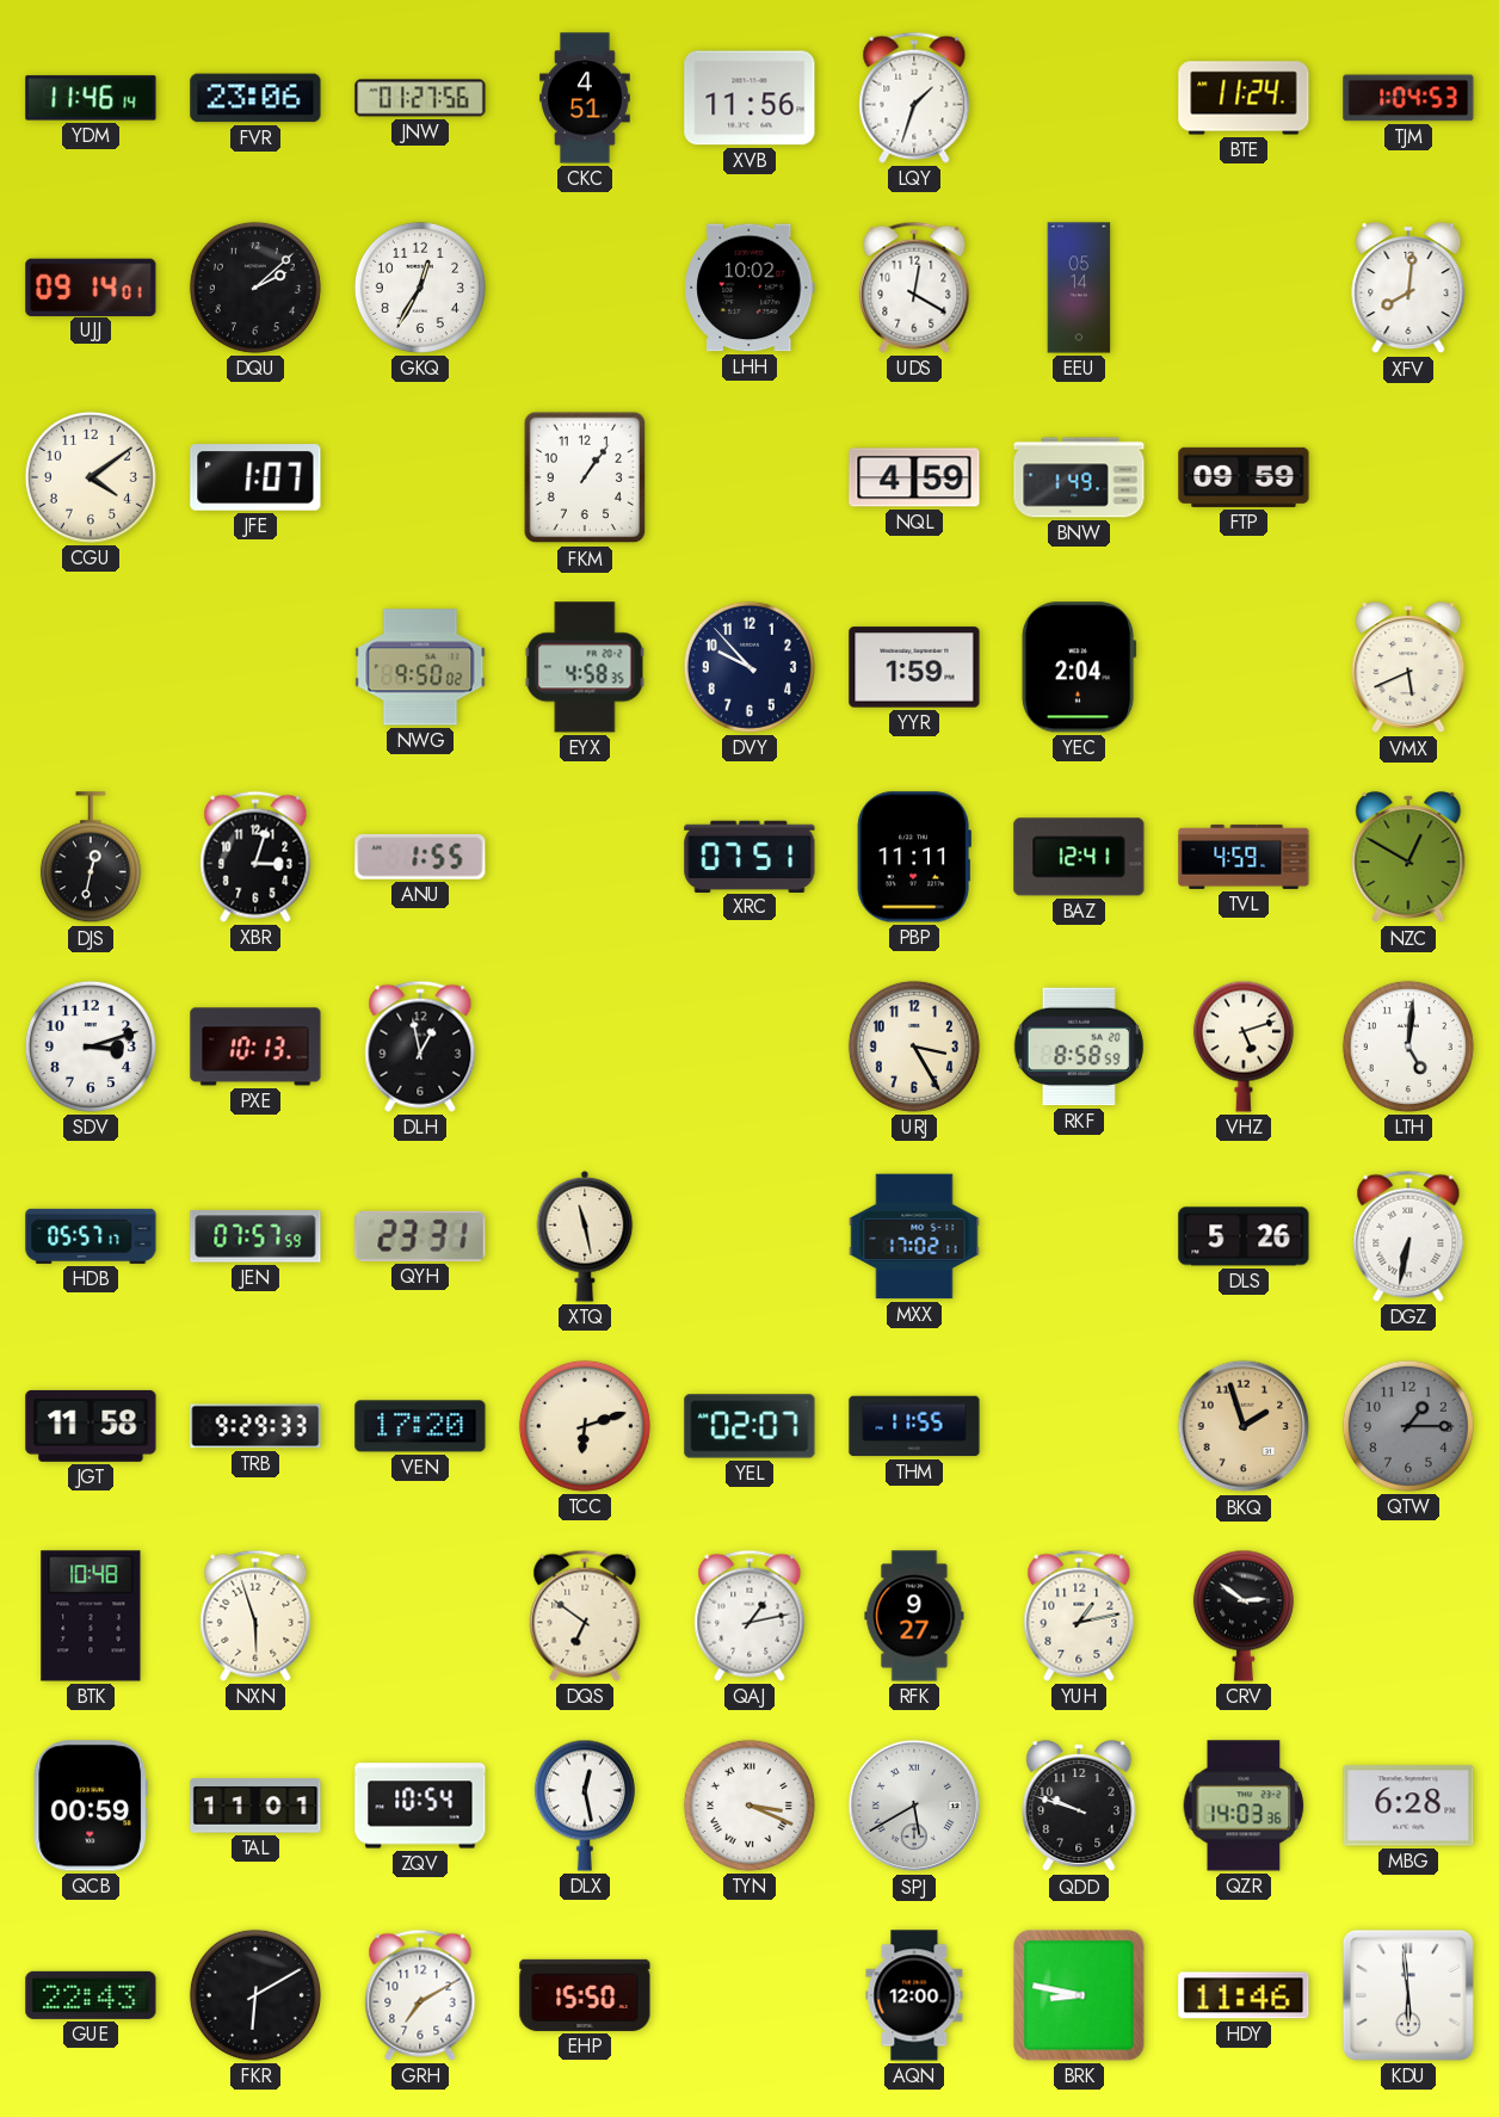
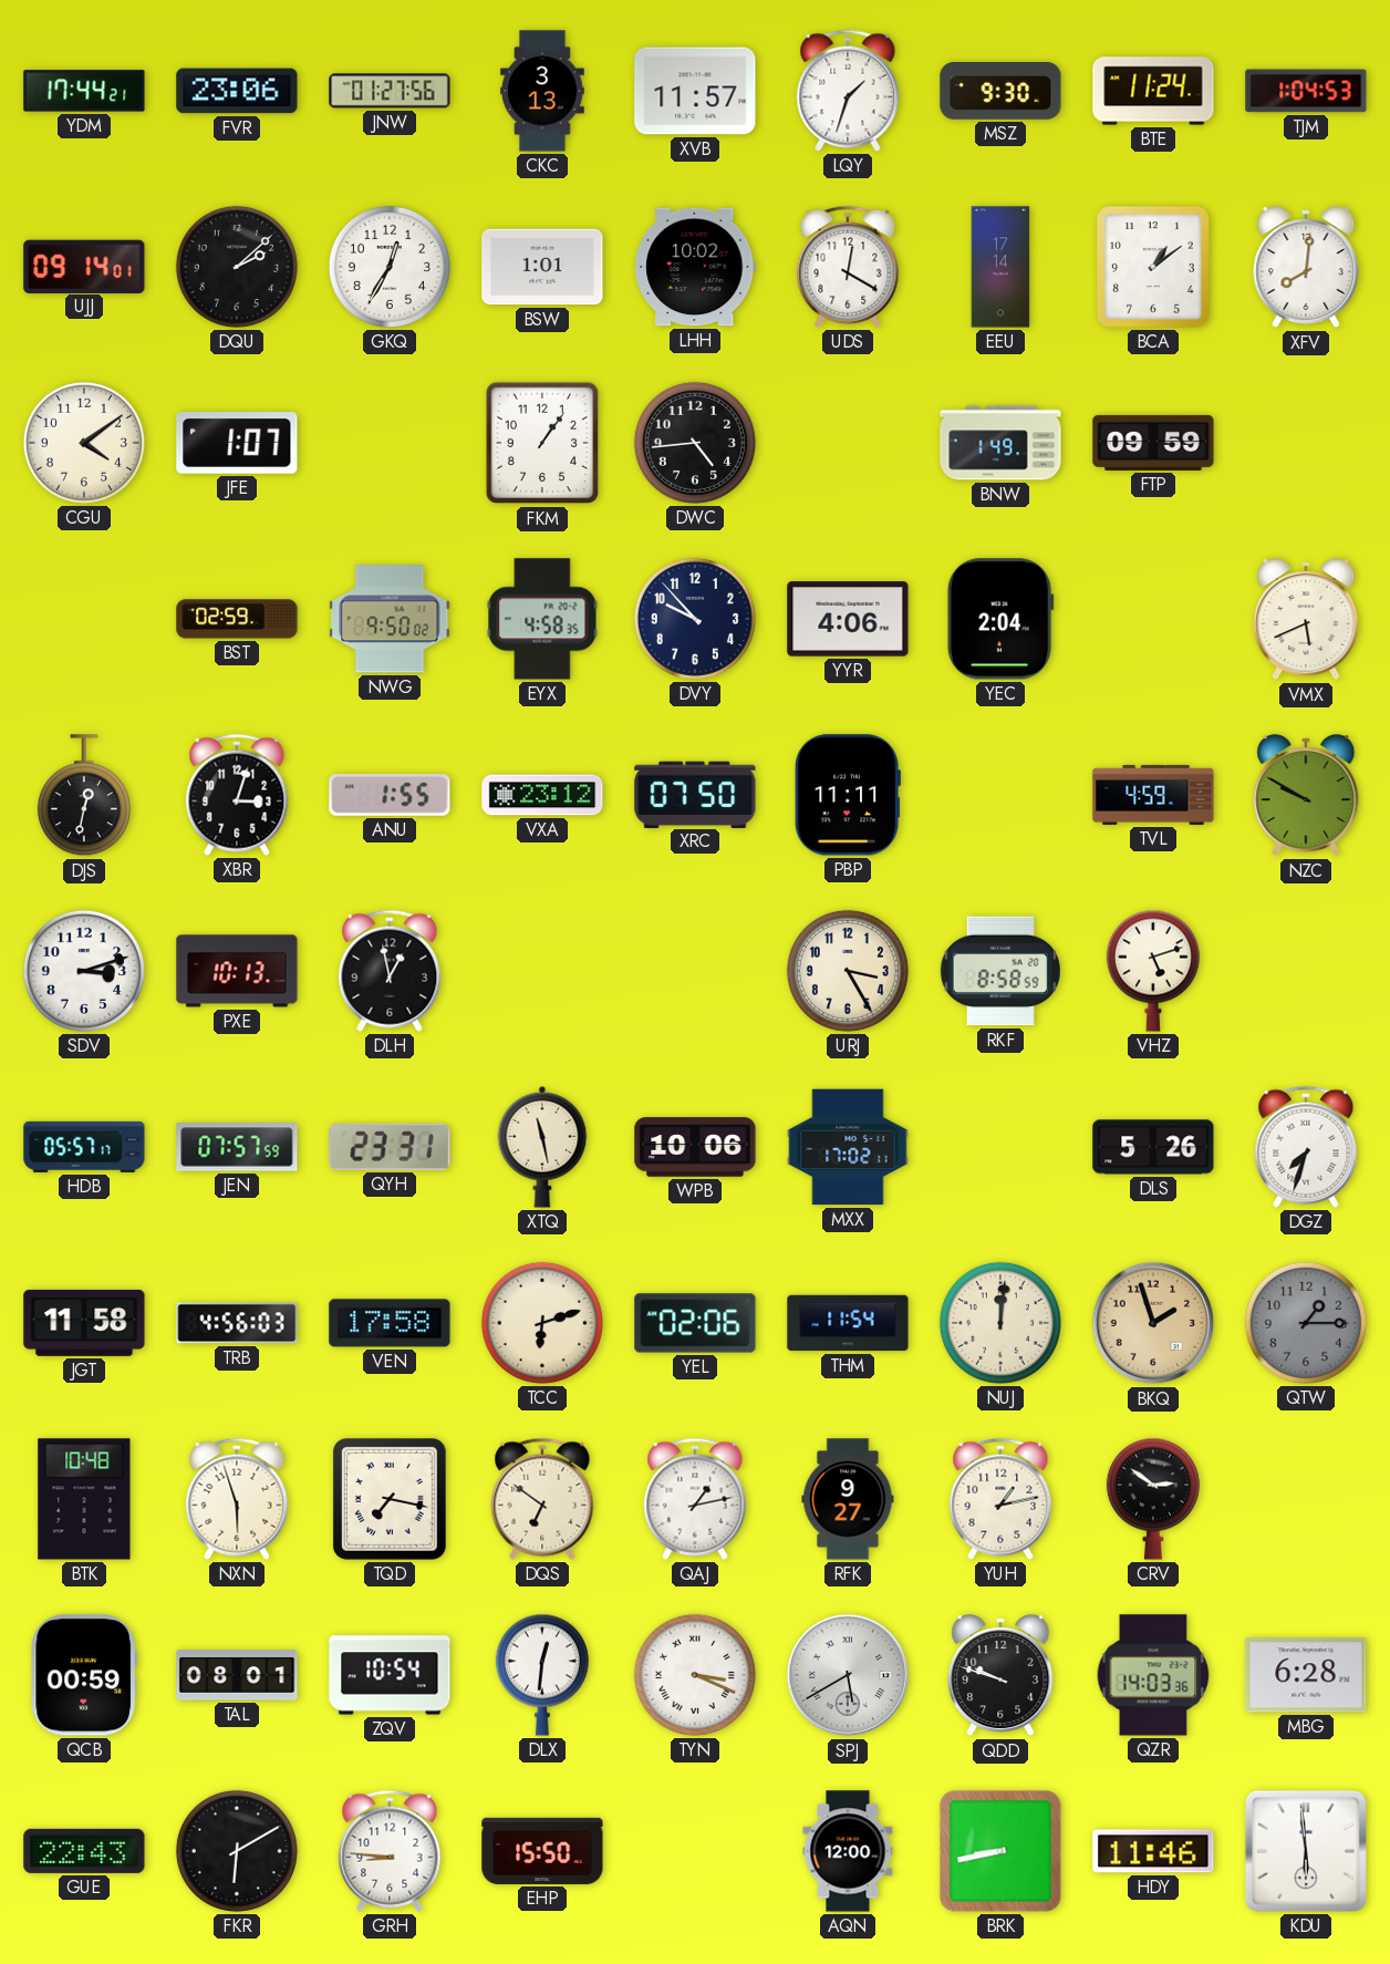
YDM: 11:46 -> 17:44 (84, 91)
CKC: 4:51 -> 3:13 (542, 91)
XVB: 11:56 -> 11:57 (695, 91)
MSZ: none -> 9:30 (1000, 92)
BSW: none -> 1:01 (542, 267)
EEU: 05:14 -> 17:14 (1000, 267)
BCA: none -> 1:09 (1153, 267)
DWC: none -> 4:44 (695, 443)
NQL: 4:59 -> none (914, 477)
BST: none -> 02:59 (237, 619)
YYR: 1:59 -> 4:06 (848, 619)
VXA: none -> 23:12 (542, 795)
XRC: 07:51 -> 07:50 (695, 794)
BAZ: 12:41 -> none (1079, 857)
NZC: 12:50 -> 9:50 (1306, 796)
LTH: 5:01 -> none (1408, 1047)
WPB: none -> 10:06 (695, 1147)
DGZ: 6:32 -> 7:33 (1306, 1147)
TRB: 9:29 -> 4:56 (237, 1323)
VEN: 17:20 -> 17:58 (390, 1323)
YEL: 02:07 -> 02:06 (695, 1323)
THM: 11:55 -> 11:54 (848, 1323)
NUJ: none -> 12:01 (1000, 1323)
TQD: none -> 7:17 (390, 1499)
TAL: 11:01 -> 08:01 (237, 1675)
DLX: 12:28 -> 12:31 (542, 1675)
GRH: 7:10 -> 8:46 (390, 1851)
BRK: 8:47 -> 8:43 (1000, 1851)
